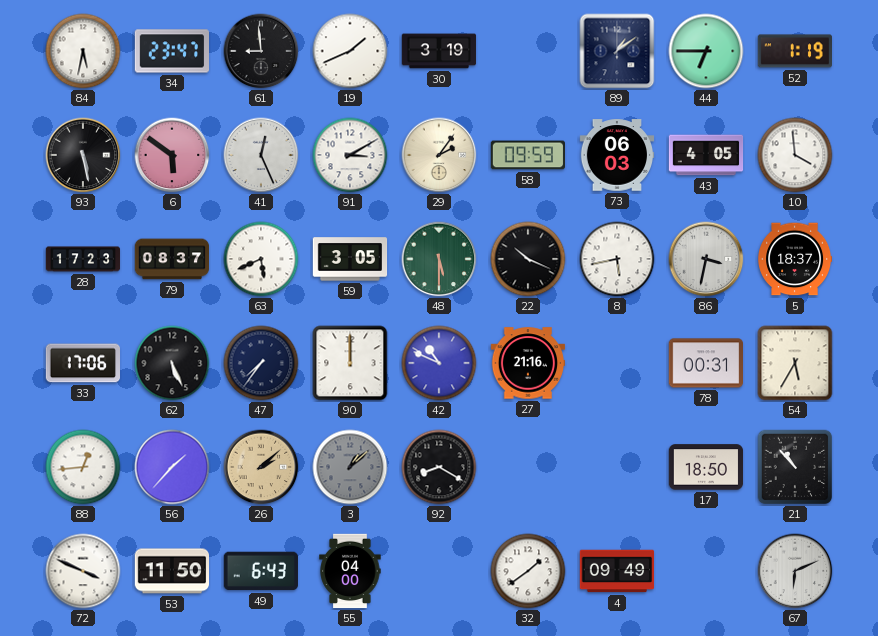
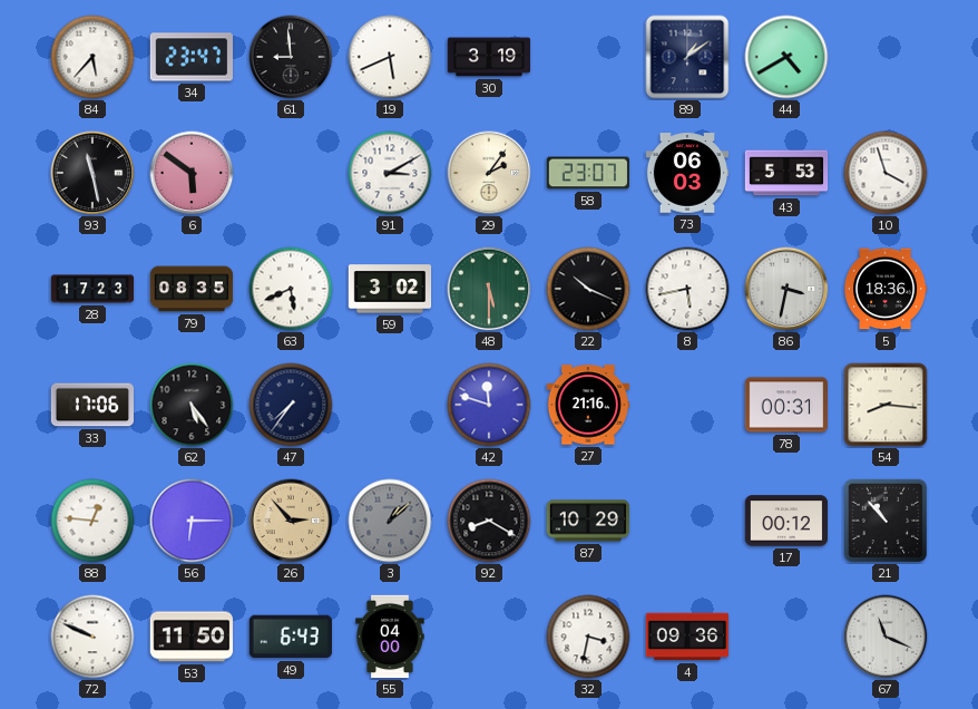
84: 5:32 -> 5:37 (92, 57)
19: 1:41 -> 5:41 (390, 57)
44: 6:45 -> 4:40 (786, 57)
52: 1:19 -> none (794, 51)
93: 5:28 -> 11:28 (92, 173)
41: 12:26 -> none (261, 155)
58: 09:59 -> 23:07 (587, 173)
43: 4:05 -> 5:53 (786, 173)
10: 3:59 -> 3:57 (886, 173)
79: 08:37 -> 08:35 (192, 289)
59: 3:05 -> 3:02 (390, 289)
5: 18:37 -> 18:36 (886, 289)
62: 5:26 -> 5:24 (192, 405)
90: 12:00 -> none (350, 363)
42: 10:49 -> 11:48 (489, 405)
54: 5:35 -> 8:16 (886, 405)
88: 12:44 -> 12:46 (92, 521)
56: 1:37 -> 6:15 (192, 521)
26: 2:08 -> 2:53 (291, 521)
87: none -> 10:29 (587, 521)
17: 18:50 -> 00:12 (786, 521)
72: 3:49 -> 9:49 (92, 637)
32: 1:39 -> 3:32 (588, 637)
4: 09:49 -> 09:36 (687, 637)
67: 6:11 -> 11:19 (886, 637)
